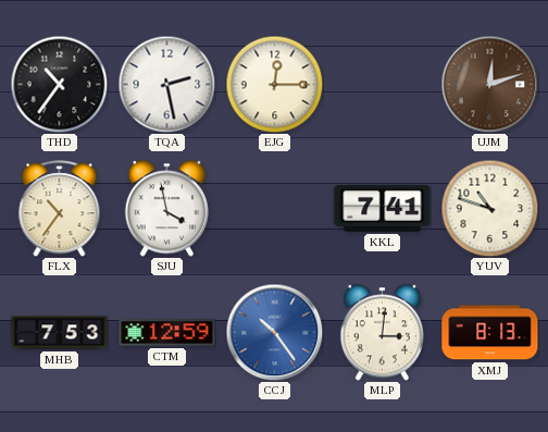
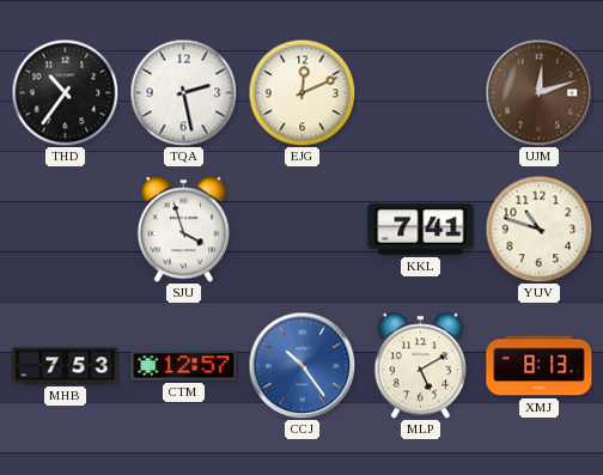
EJG: 12:15 -> 12:11 (301, 92)
FLX: 10:36 -> none (60, 209)
SJU: 3:58 -> 3:57 (184, 230)
CTM: 12:59 -> 12:57 (184, 366)
MLP: 3:01 -> 5:10 (421, 366)
